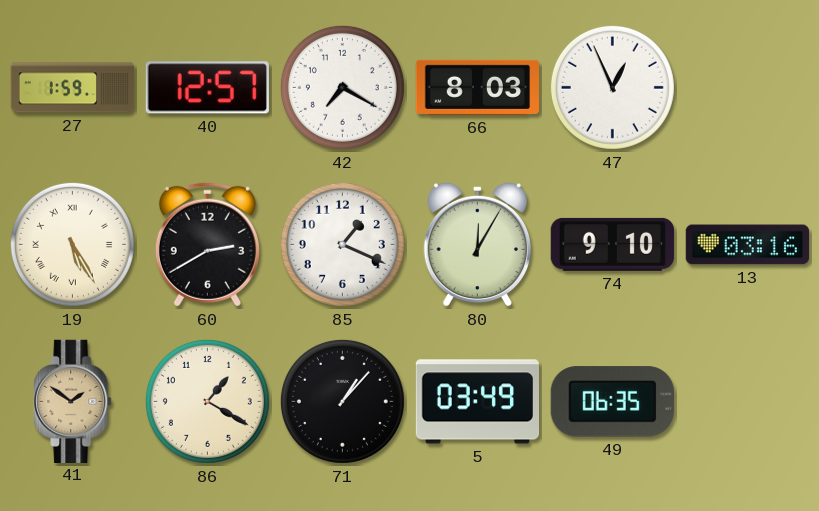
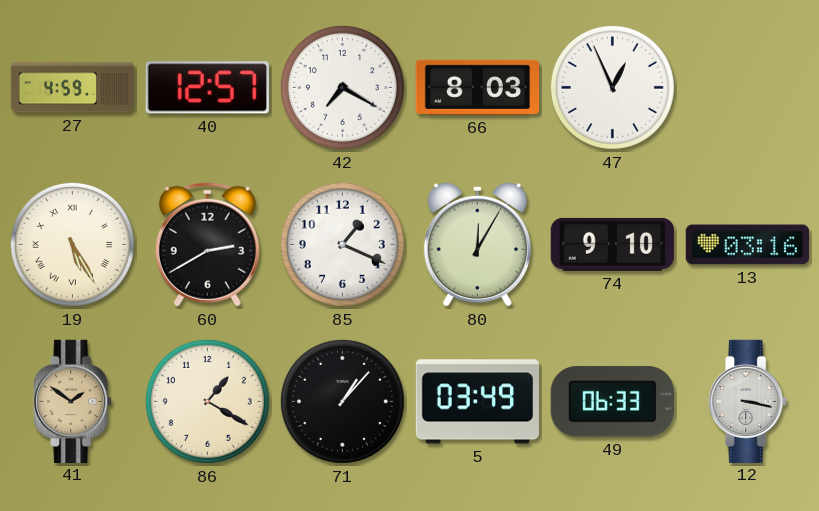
27: 1:59 -> 4:59 (73, 88)
49: 06:35 -> 06:33 (612, 402)
12: none -> 3:17 (748, 401)
